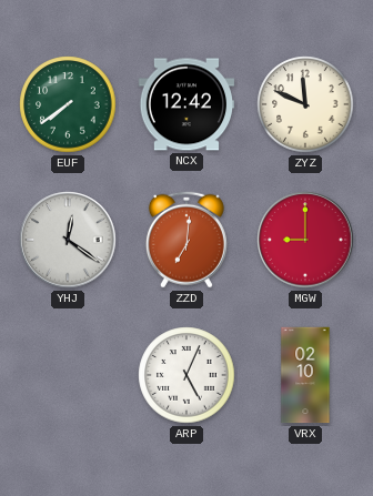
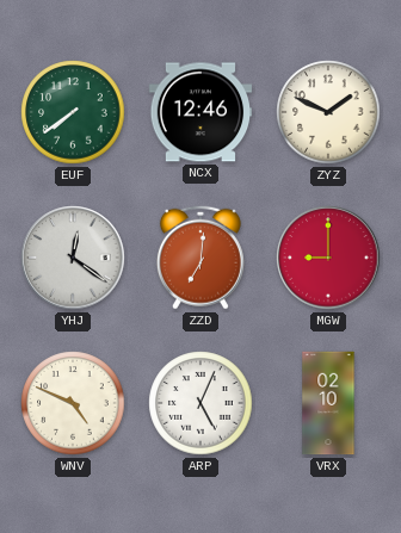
NCX: 12:42 -> 12:46 (200, 112)
ZYZ: 11:49 -> 1:49 (328, 112)
WNV: none -> 4:49 (73, 403)
